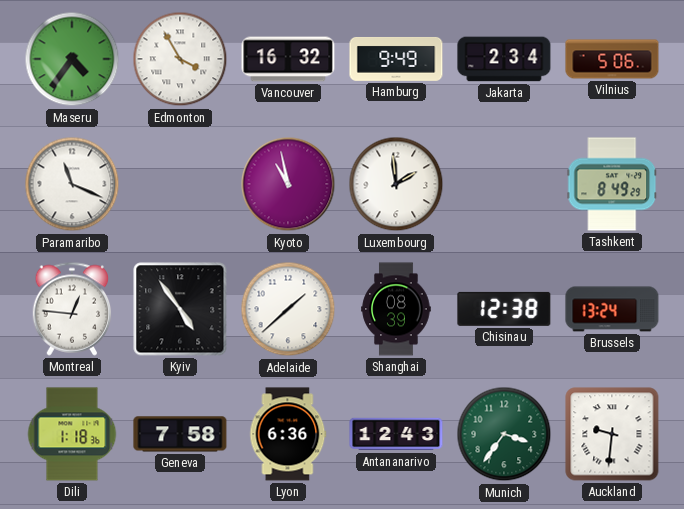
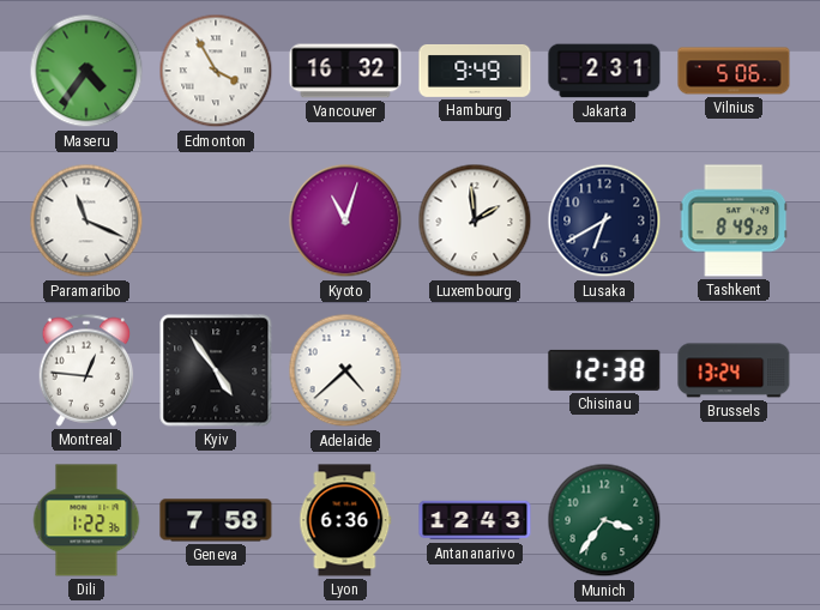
Jakarta: 2:34 -> 2:31 (604, 71)
Kyoto: 10:58 -> 11:03 (345, 221)
Lusaka: none -> 6:40 (604, 221)
Adelaide: 1:38 -> 4:38 (345, 370)
Shanghai: 08:39 -> none (396, 309)
Dili: 1:18 -> 1:22 (86, 520)
Auckland: 9:31 -> none (612, 434)
